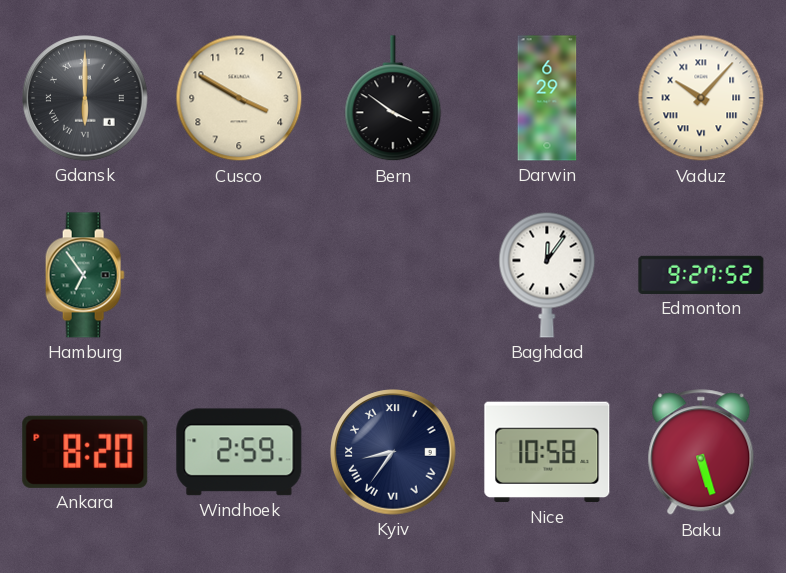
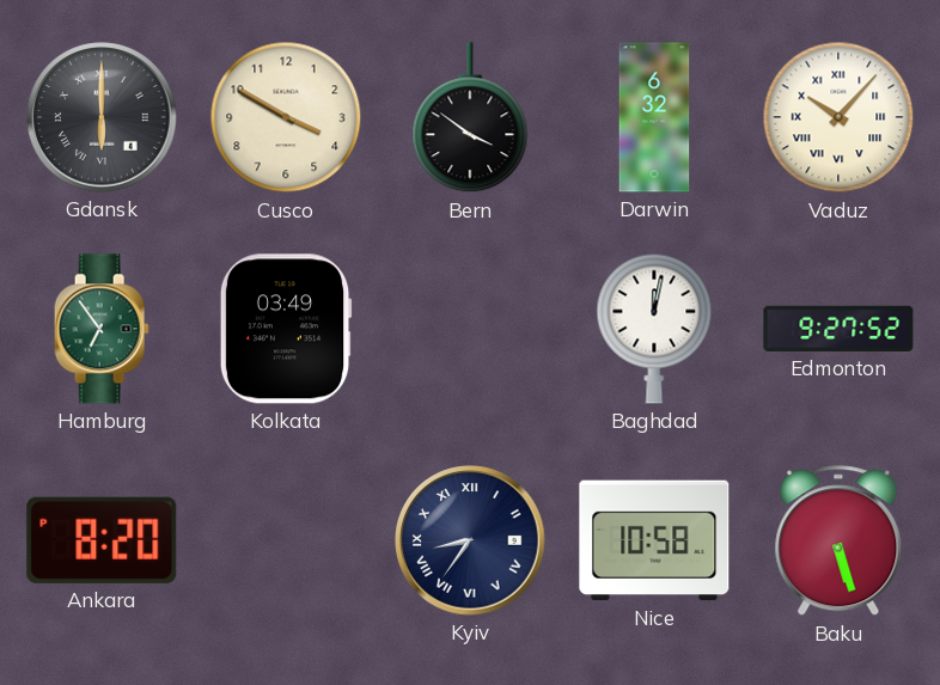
Darwin: 6:29 -> 6:32 (654, 117)
Kolkata: none -> 03:49 (286, 329)
Baghdad: 12:06 -> 12:02 (654, 329)
Windhoek: 2:59 -> none (239, 452)
